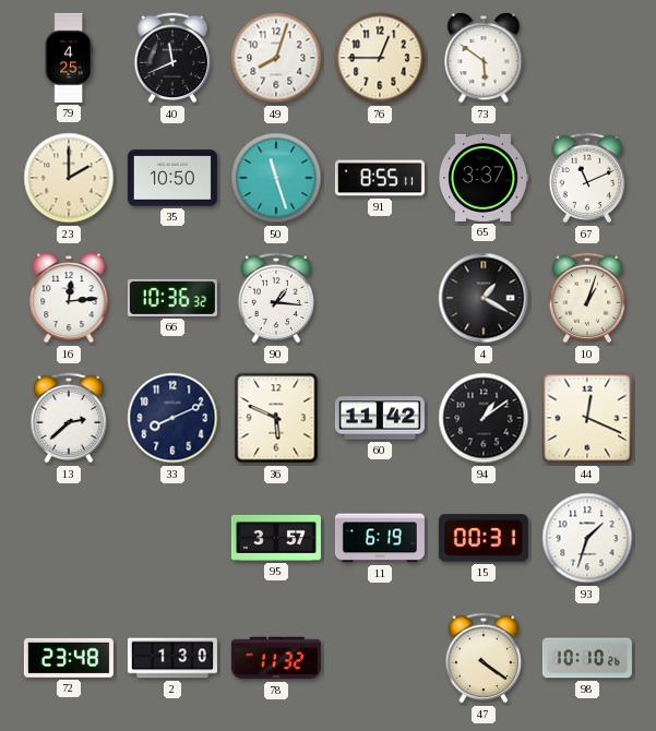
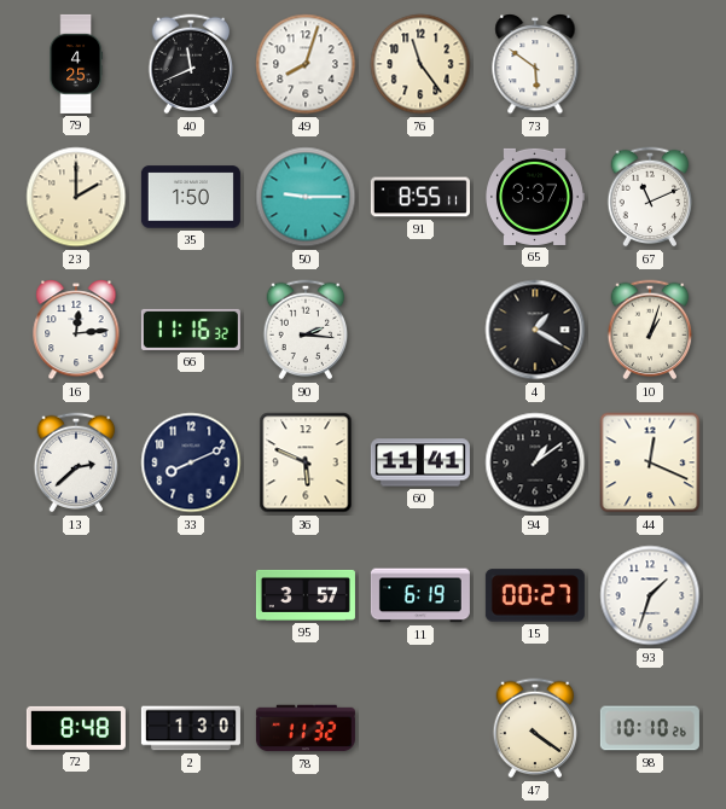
76: 12:45 -> 11:24 (420, 64)
35: 10:50 -> 1:50 (191, 197)
50: 11:27 -> 9:15 (306, 197)
66: 10:36 -> 11:16 (191, 330)
90: 1:16 -> 2:16 (306, 330)
60: 11:42 -> 11:41 (420, 462)
15: 00:31 -> 00:27 (535, 595)
72: 23:48 -> 8:48 (76, 728)
